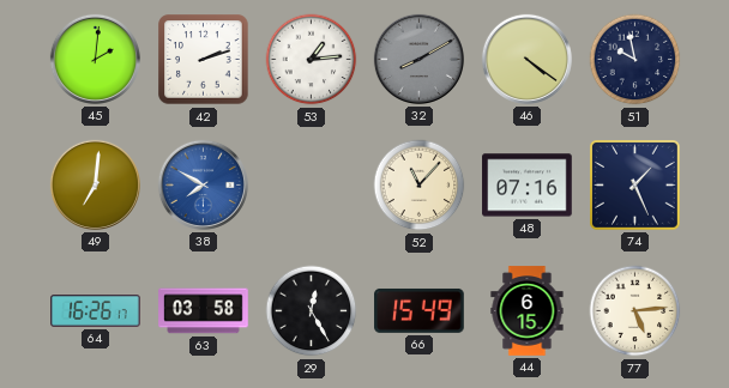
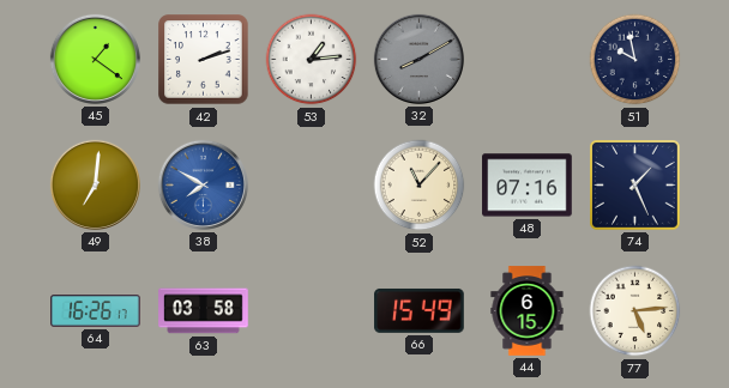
45: 2:01 -> 1:21 (95, 59)
46: 4:21 -> none (526, 59)
29: 12:25 -> none (312, 311)
